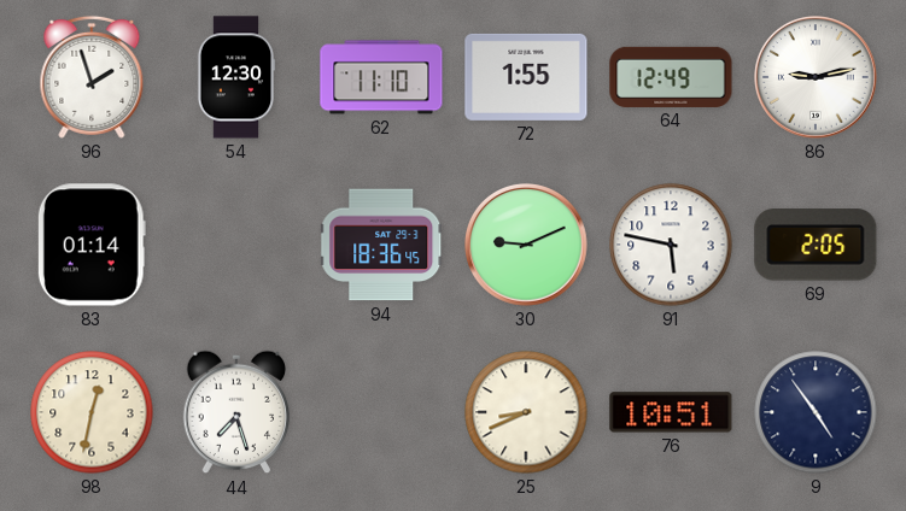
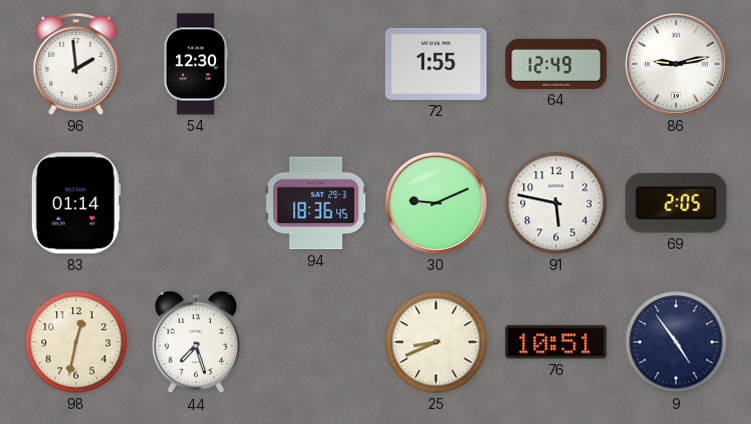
96: 1:57 -> 1:59 (76, 64)
62: 11:10 -> none (381, 77)
